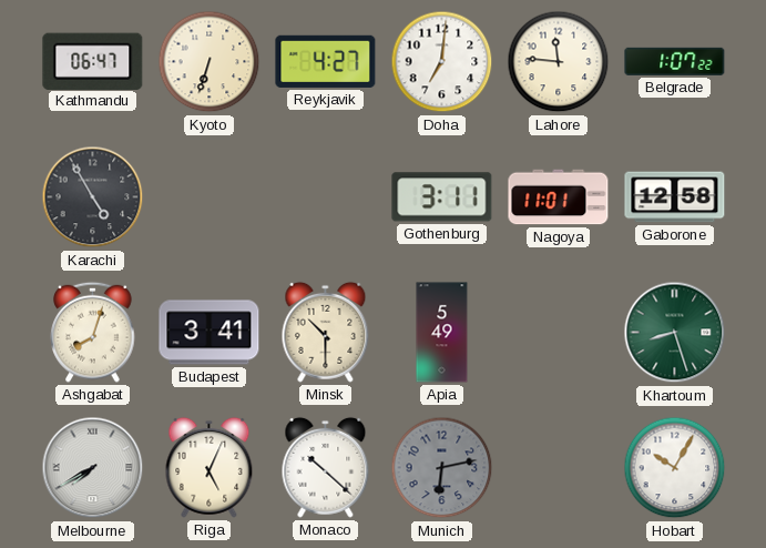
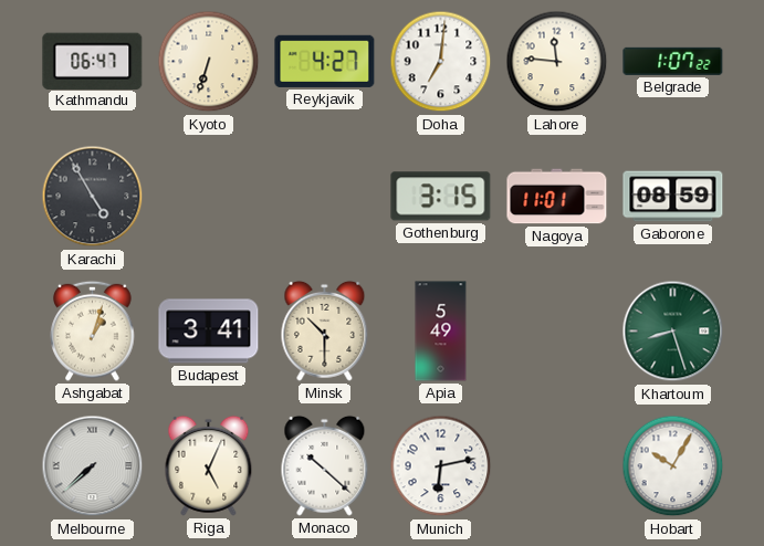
Gothenburg: 3:11 -> 3:15 (441, 197)
Gaborone: 12:58 -> 08:59 (673, 197)
Ashgabat: 8:03 -> 1:03 (93, 330)
Melbourne: 7:40 -> 7:38 (93, 466)
Munich dial: grey -> white (441, 466)
